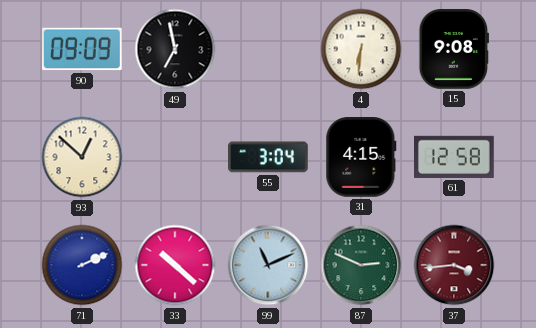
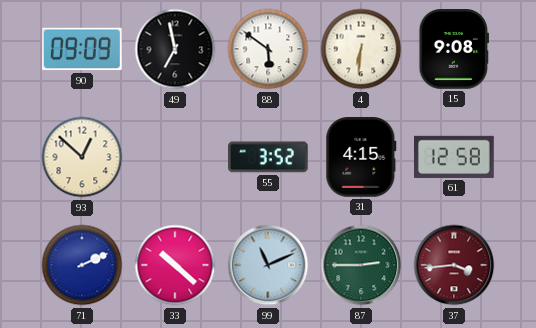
88: none -> 5:51 (268, 49)
55: 3:04 -> 3:52 (269, 157)
87: 2:49 -> 2:45 (361, 265)
